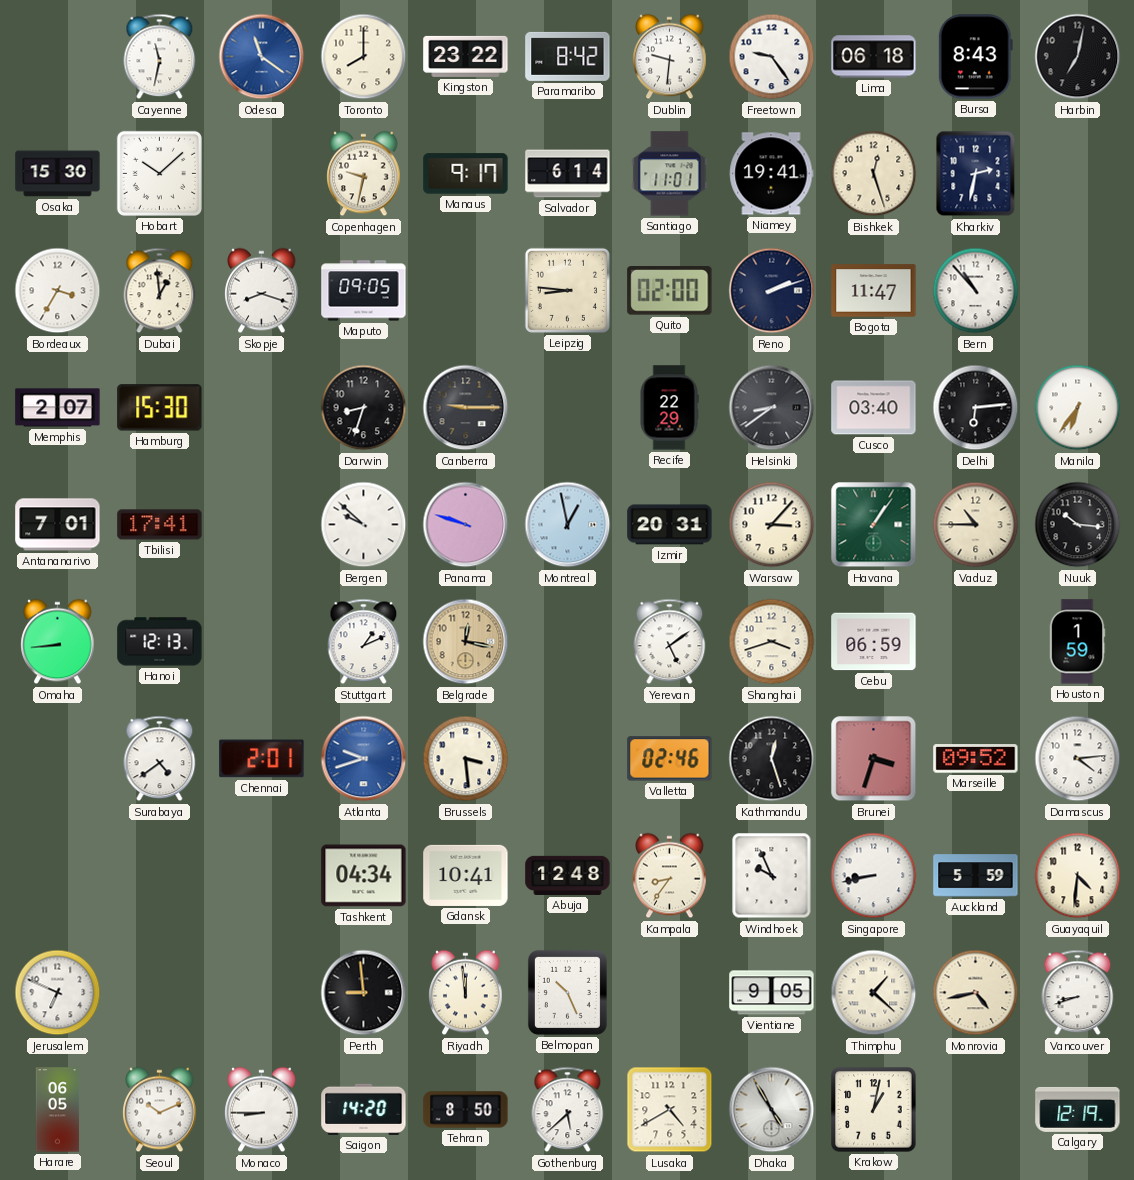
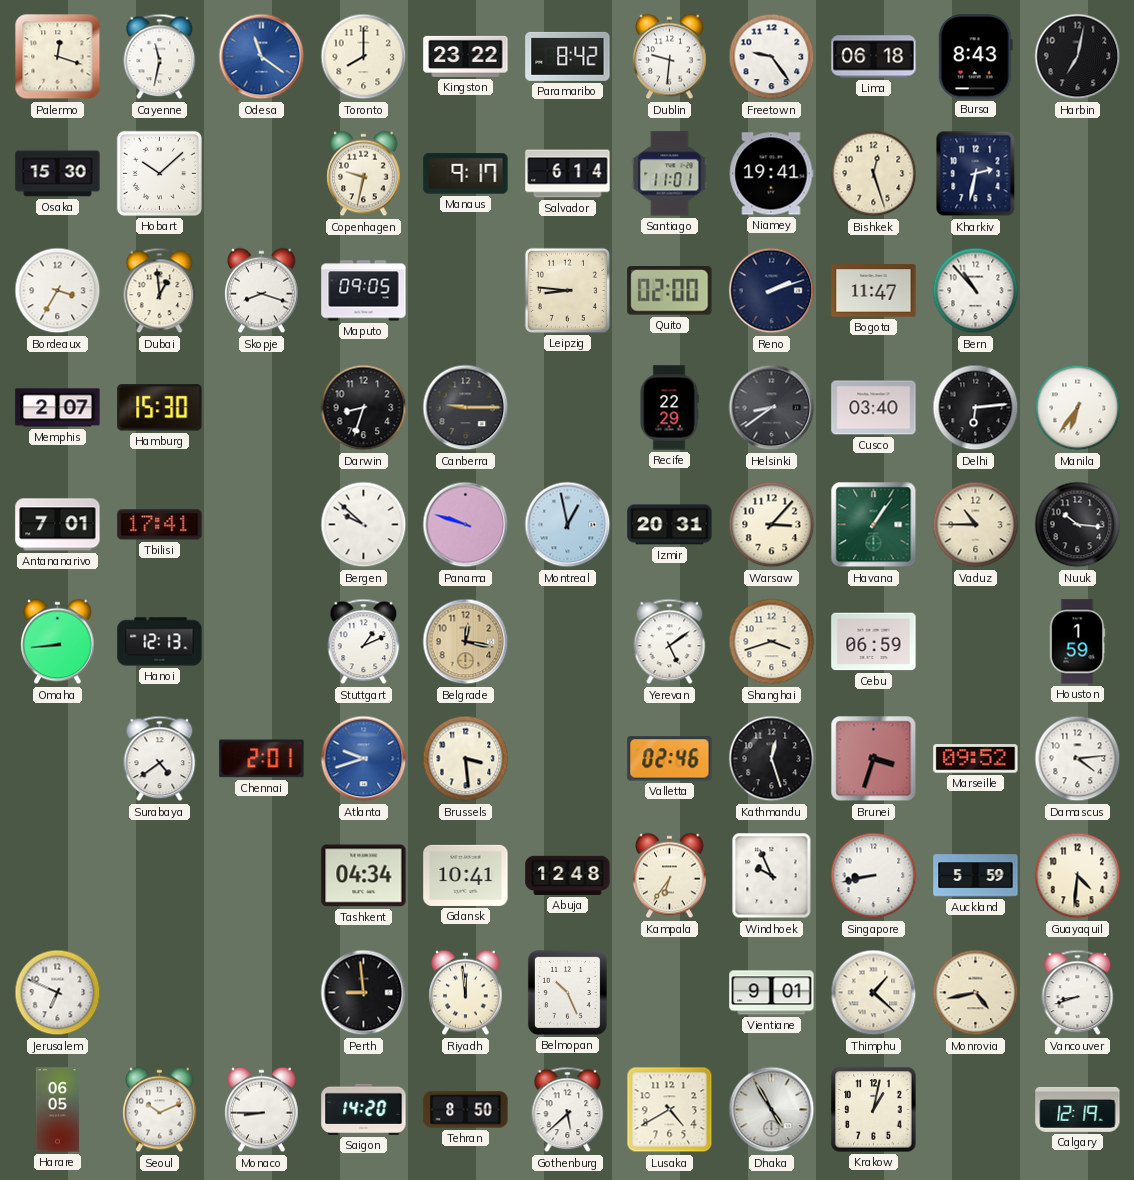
Palermo: none -> 12:18 (58, 57)
Kampala: 8:36 -> 6:36 (670, 876)
Vientiane: 9:05 -> 9:01 (772, 993)
